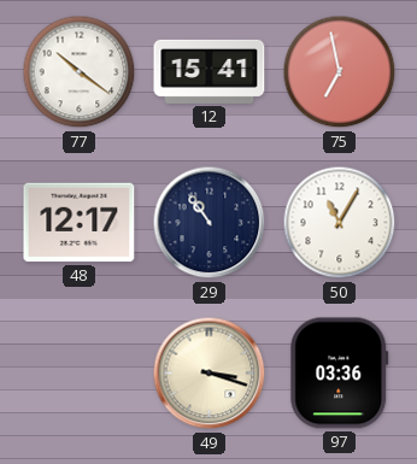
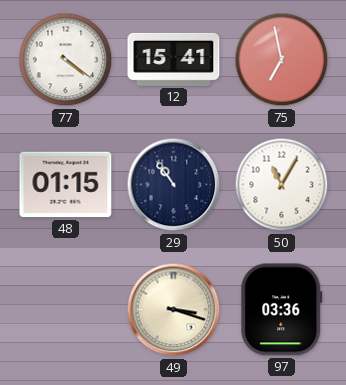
77: 10:21 -> 4:21 (66, 60)
48: 12:17 -> 01:15 (66, 185)
